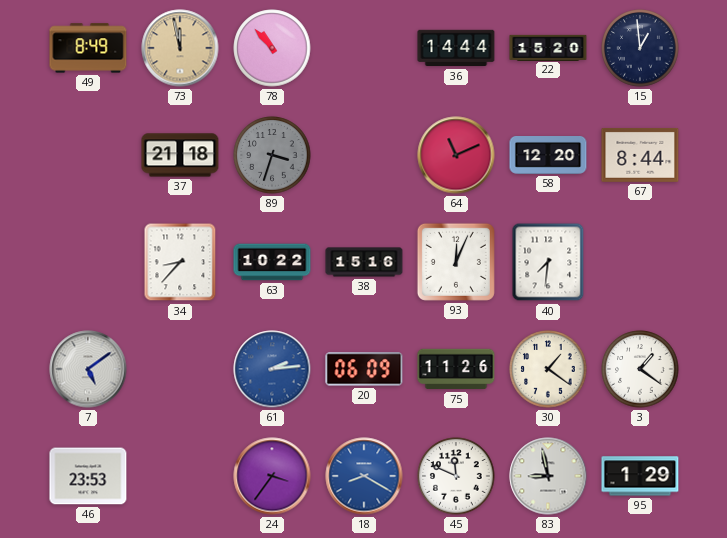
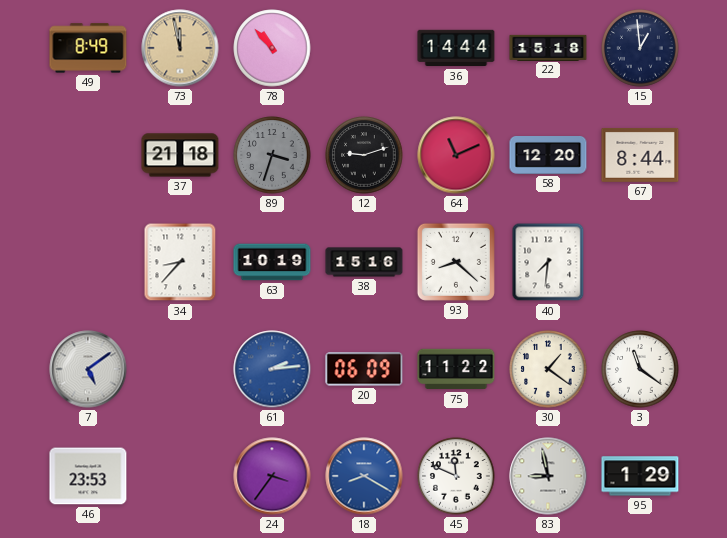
22: 15:20 -> 15:18 (548, 47)
12: none -> 9:12 (364, 155)
63: 10:22 -> 10:19 (272, 262)
93: 12:04 -> 8:22 (456, 262)
75: 11:26 -> 11:22 (456, 369)
3: 1:21 -> 11:21 (640, 369)
